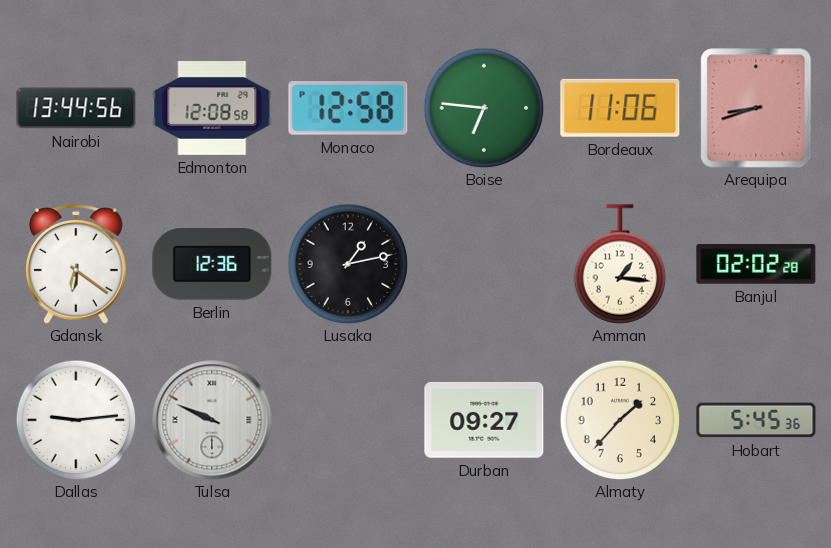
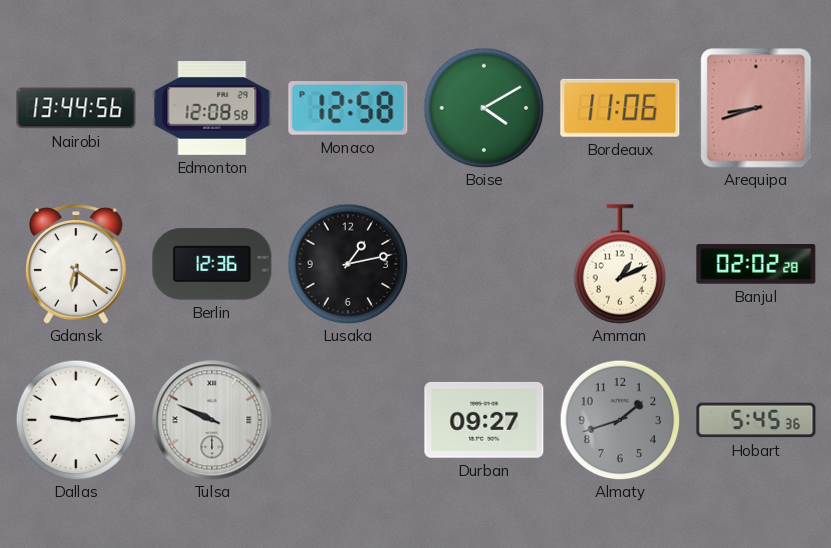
Boise: 6:46 -> 4:10 (484, 108)
Amman: 1:16 -> 1:11 (620, 264)
Almaty: 1:37 -> 1:42 (620, 420)
Almaty dial: cream -> grey (620, 420)
